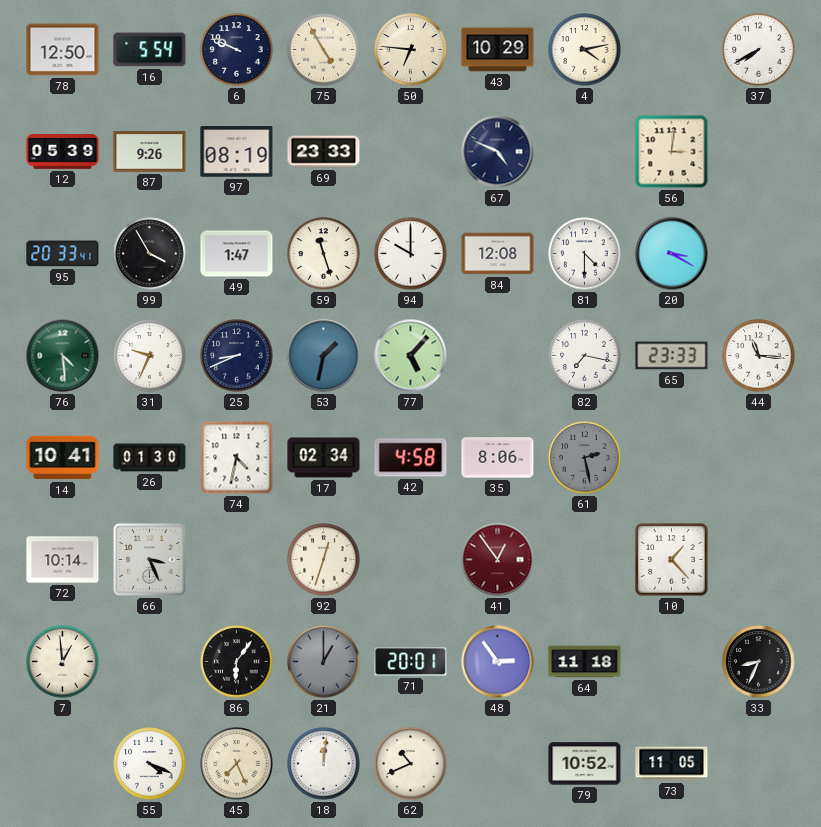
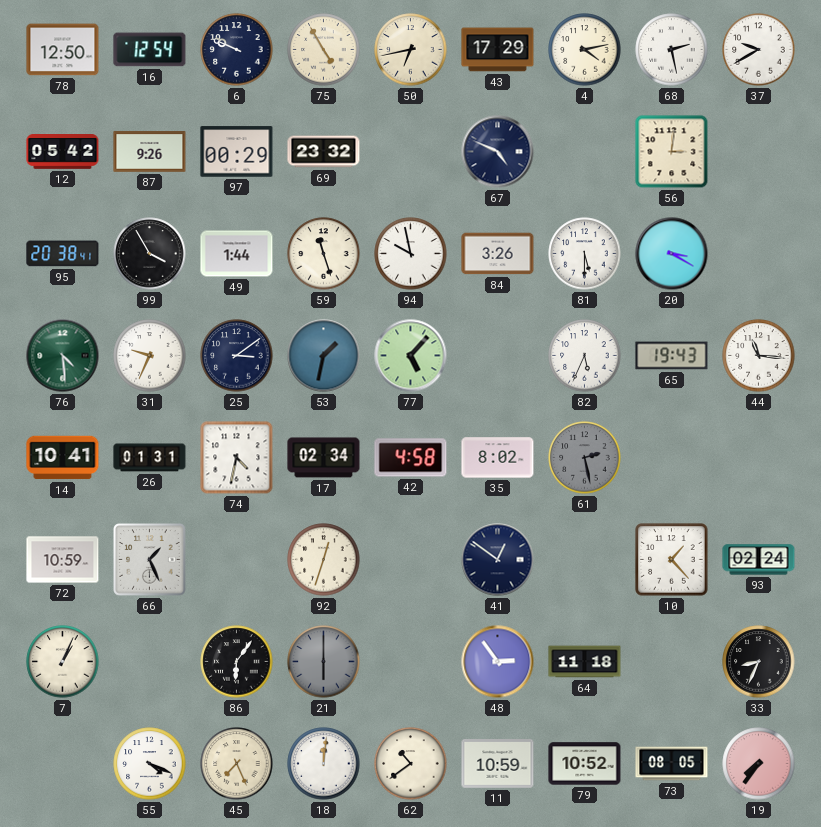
16: 5:54 -> 12:54 (150, 50)
50: 6:46 -> 6:43 (411, 50)
43: 10:29 -> 17:29 (498, 50)
68: none -> 2:28 (672, 50)
37: 7:40 -> 9:40 (759, 50)
12: 05:39 -> 05:42 (63, 152)
97: 08:19 -> 00:29 (237, 152)
69: 23:33 -> 23:32 (324, 152)
95: 20:33 -> 20:38 (63, 254)
49: 1:47 -> 1:44 (237, 254)
94: 10:00 -> 9:58 (411, 254)
84: 12:08 -> 3:26 (498, 254)
81: 4:30 -> 5:30 (585, 254)
25: 8:41 -> 3:09 (237, 356)
82: 7:17 -> 5:34 (585, 356)
65: 23:33 -> 19:43 (672, 356)
26: 01:30 -> 01:31 (150, 458)
35: 8:06 -> 8:02 (498, 458)
72: 10:14 -> 10:59 (63, 560)
66: 3:26 -> 1:26 (150, 560)
41: 12:54 -> 12:51 (498, 560)
41 dial: burgundy -> navy (498, 560)
93: none -> 02:24 (759, 560)
7: 12:59 -> 1:04 (63, 662)
21: 1:00 -> 6:00 (324, 662)
71: 20:01 -> none (411, 662)
62: 10:41 -> 10:39 (411, 764)
11: none -> 10:59 (498, 764)
73: 11:05 -> 08:05 (672, 764)
19: none -> 7:36 (759, 764)
